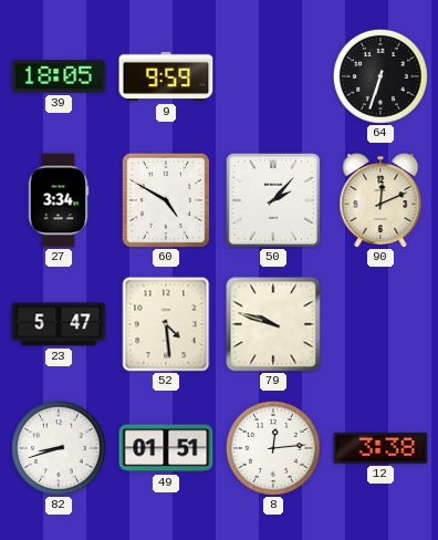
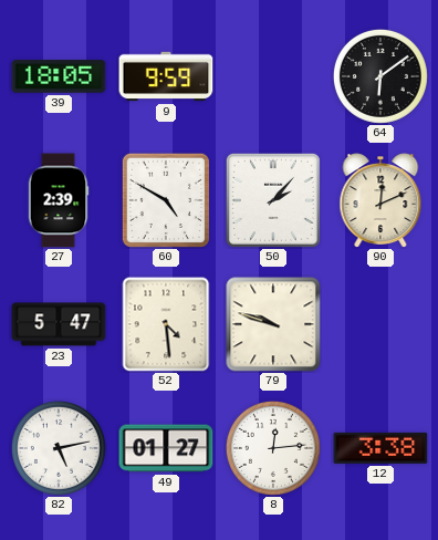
64: 6:33 -> 6:09 (380, 76)
27: 3:34 -> 2:39 (59, 200)
82: 8:42 -> 5:13 (59, 448)
49: 01:51 -> 01:27 (166, 448)
